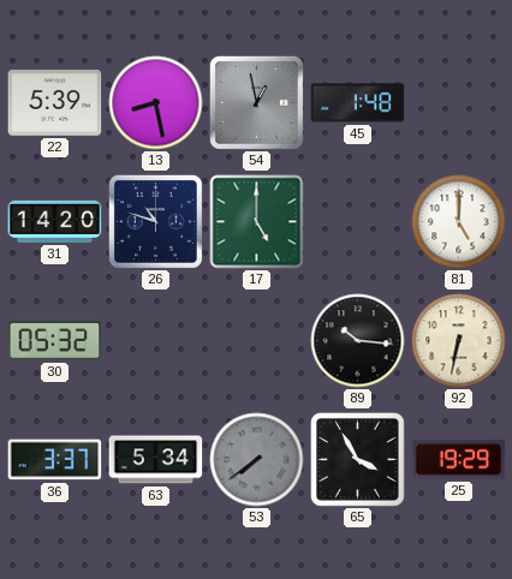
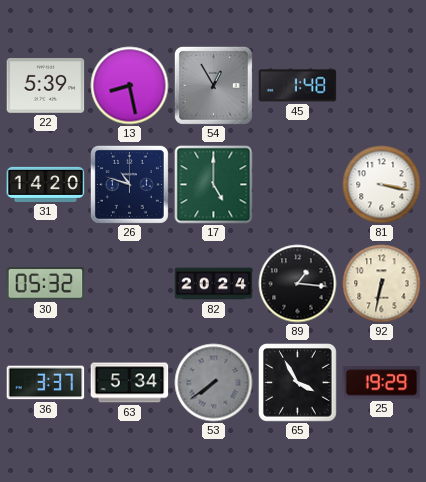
54: 12:58 -> 12:55 (213, 85)
81: 5:00 -> 3:17 (382, 185)
82: none -> 20:24 (214, 284)
89: 10:16 -> 1:16 (298, 284)
